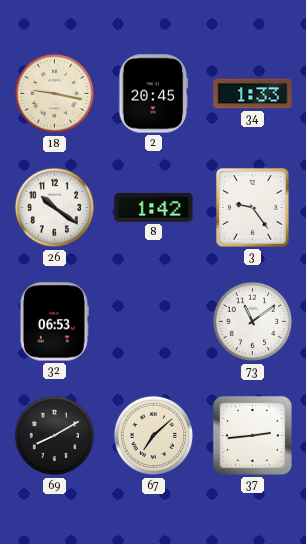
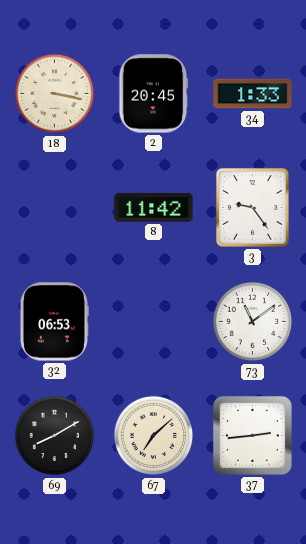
18: 9:17 -> 3:17 (55, 94)
26: 10:21 -> none (55, 208)
8: 1:42 -> 11:42 (154, 208)
